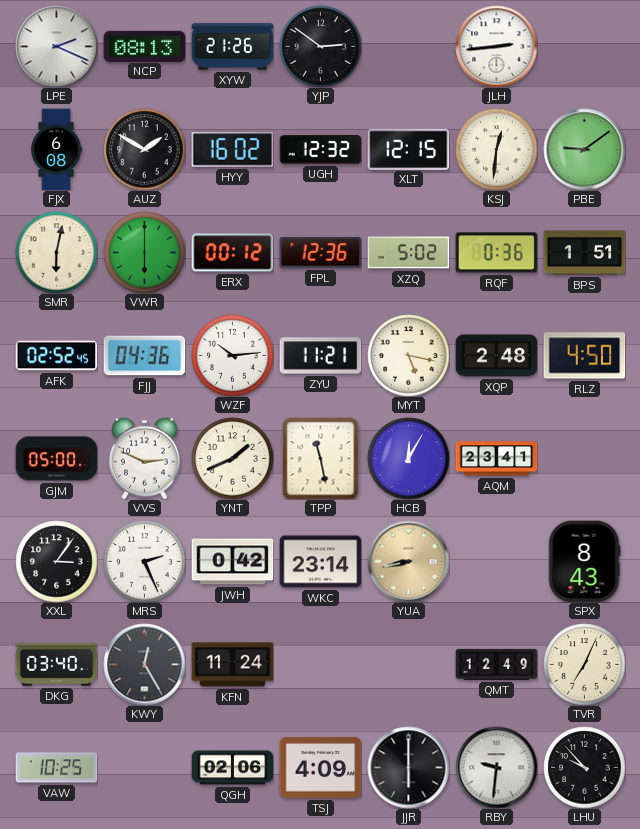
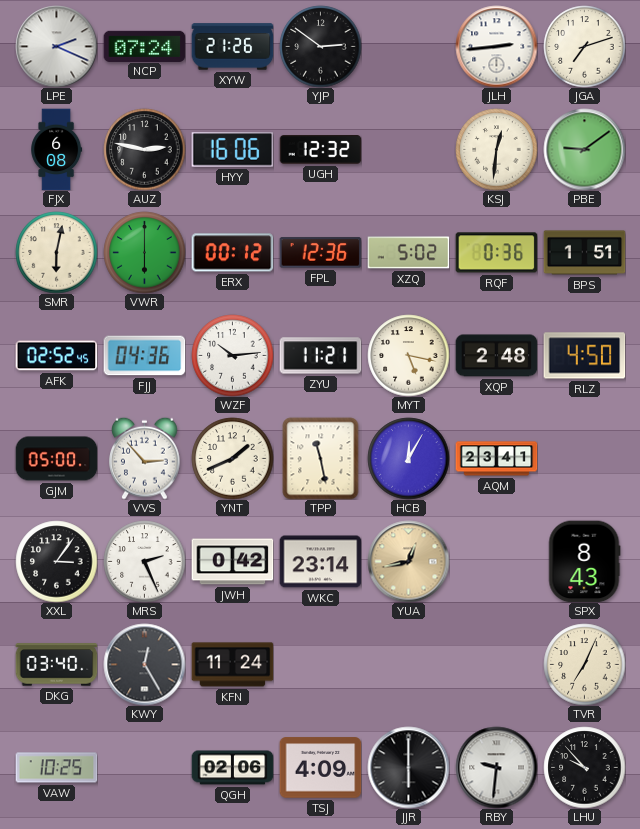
NCP: 08:13 -> 07:24 (144, 46)
JGA: none -> 7:12 (584, 46)
AUZ: 1:50 -> 2:47 (144, 149)
HYY: 16:02 -> 16:06 (232, 150)
XLT: 12:15 -> none (408, 149)
VVS: 2:49 -> 2:53 (145, 458)
YUA: 8:43 -> 12:43 (408, 561)
QMT: 12:49 -> none (496, 664)
